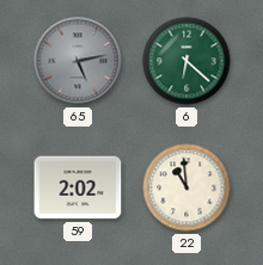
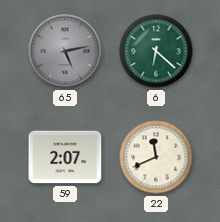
59: 2:02 -> 2:07 (65, 157)
22: 10:59 -> 11:41 (156, 157)
